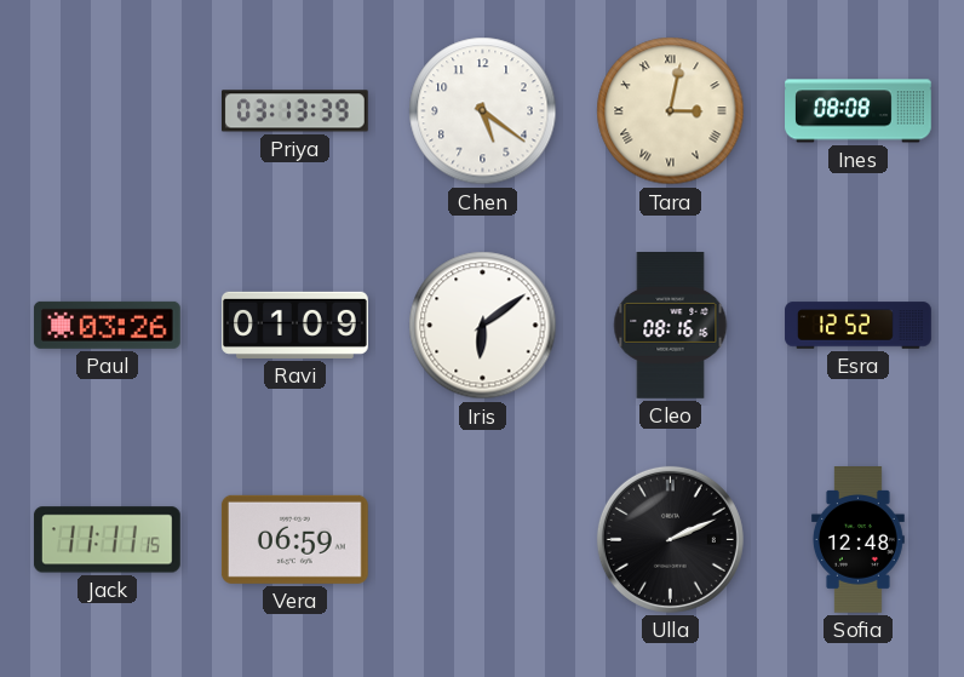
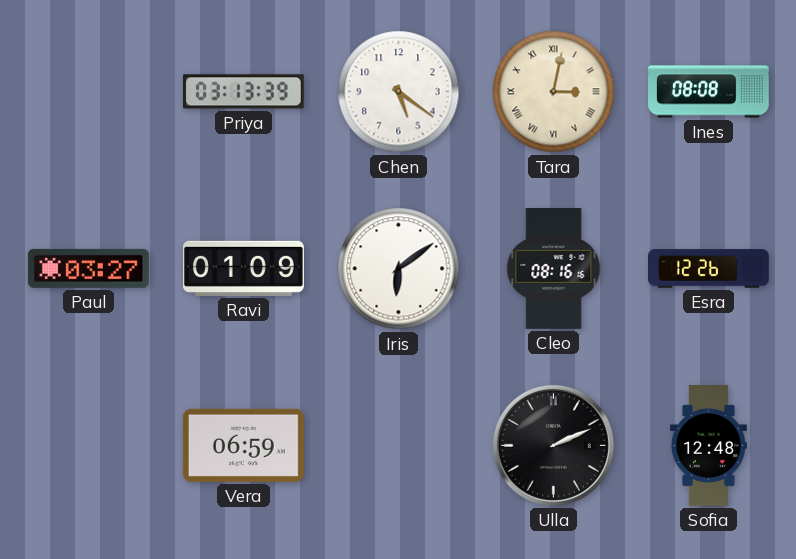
Paul: 03:26 -> 03:27 (88, 268)
Esra: 12:52 -> 12:26 (709, 269)
Jack: 11:11 -> none (107, 540)
